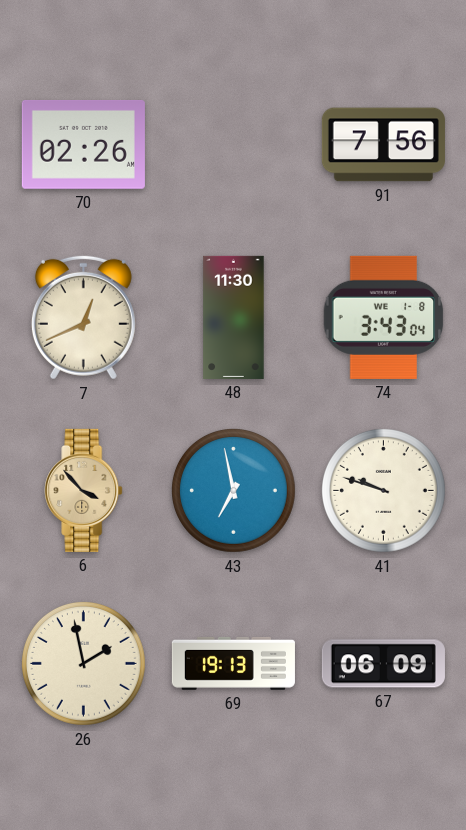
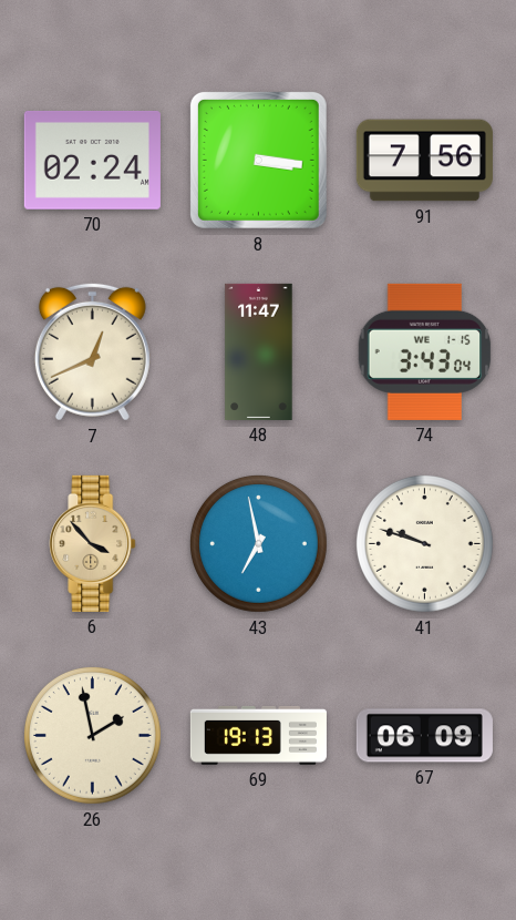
70: 02:26 -> 02:24 (92, 160)
8: none -> 3:16 (258, 160)
48: 11:30 -> 11:47 (259, 351)
74 date: WE 1-8 -> WE 1-15 (425, 351)
